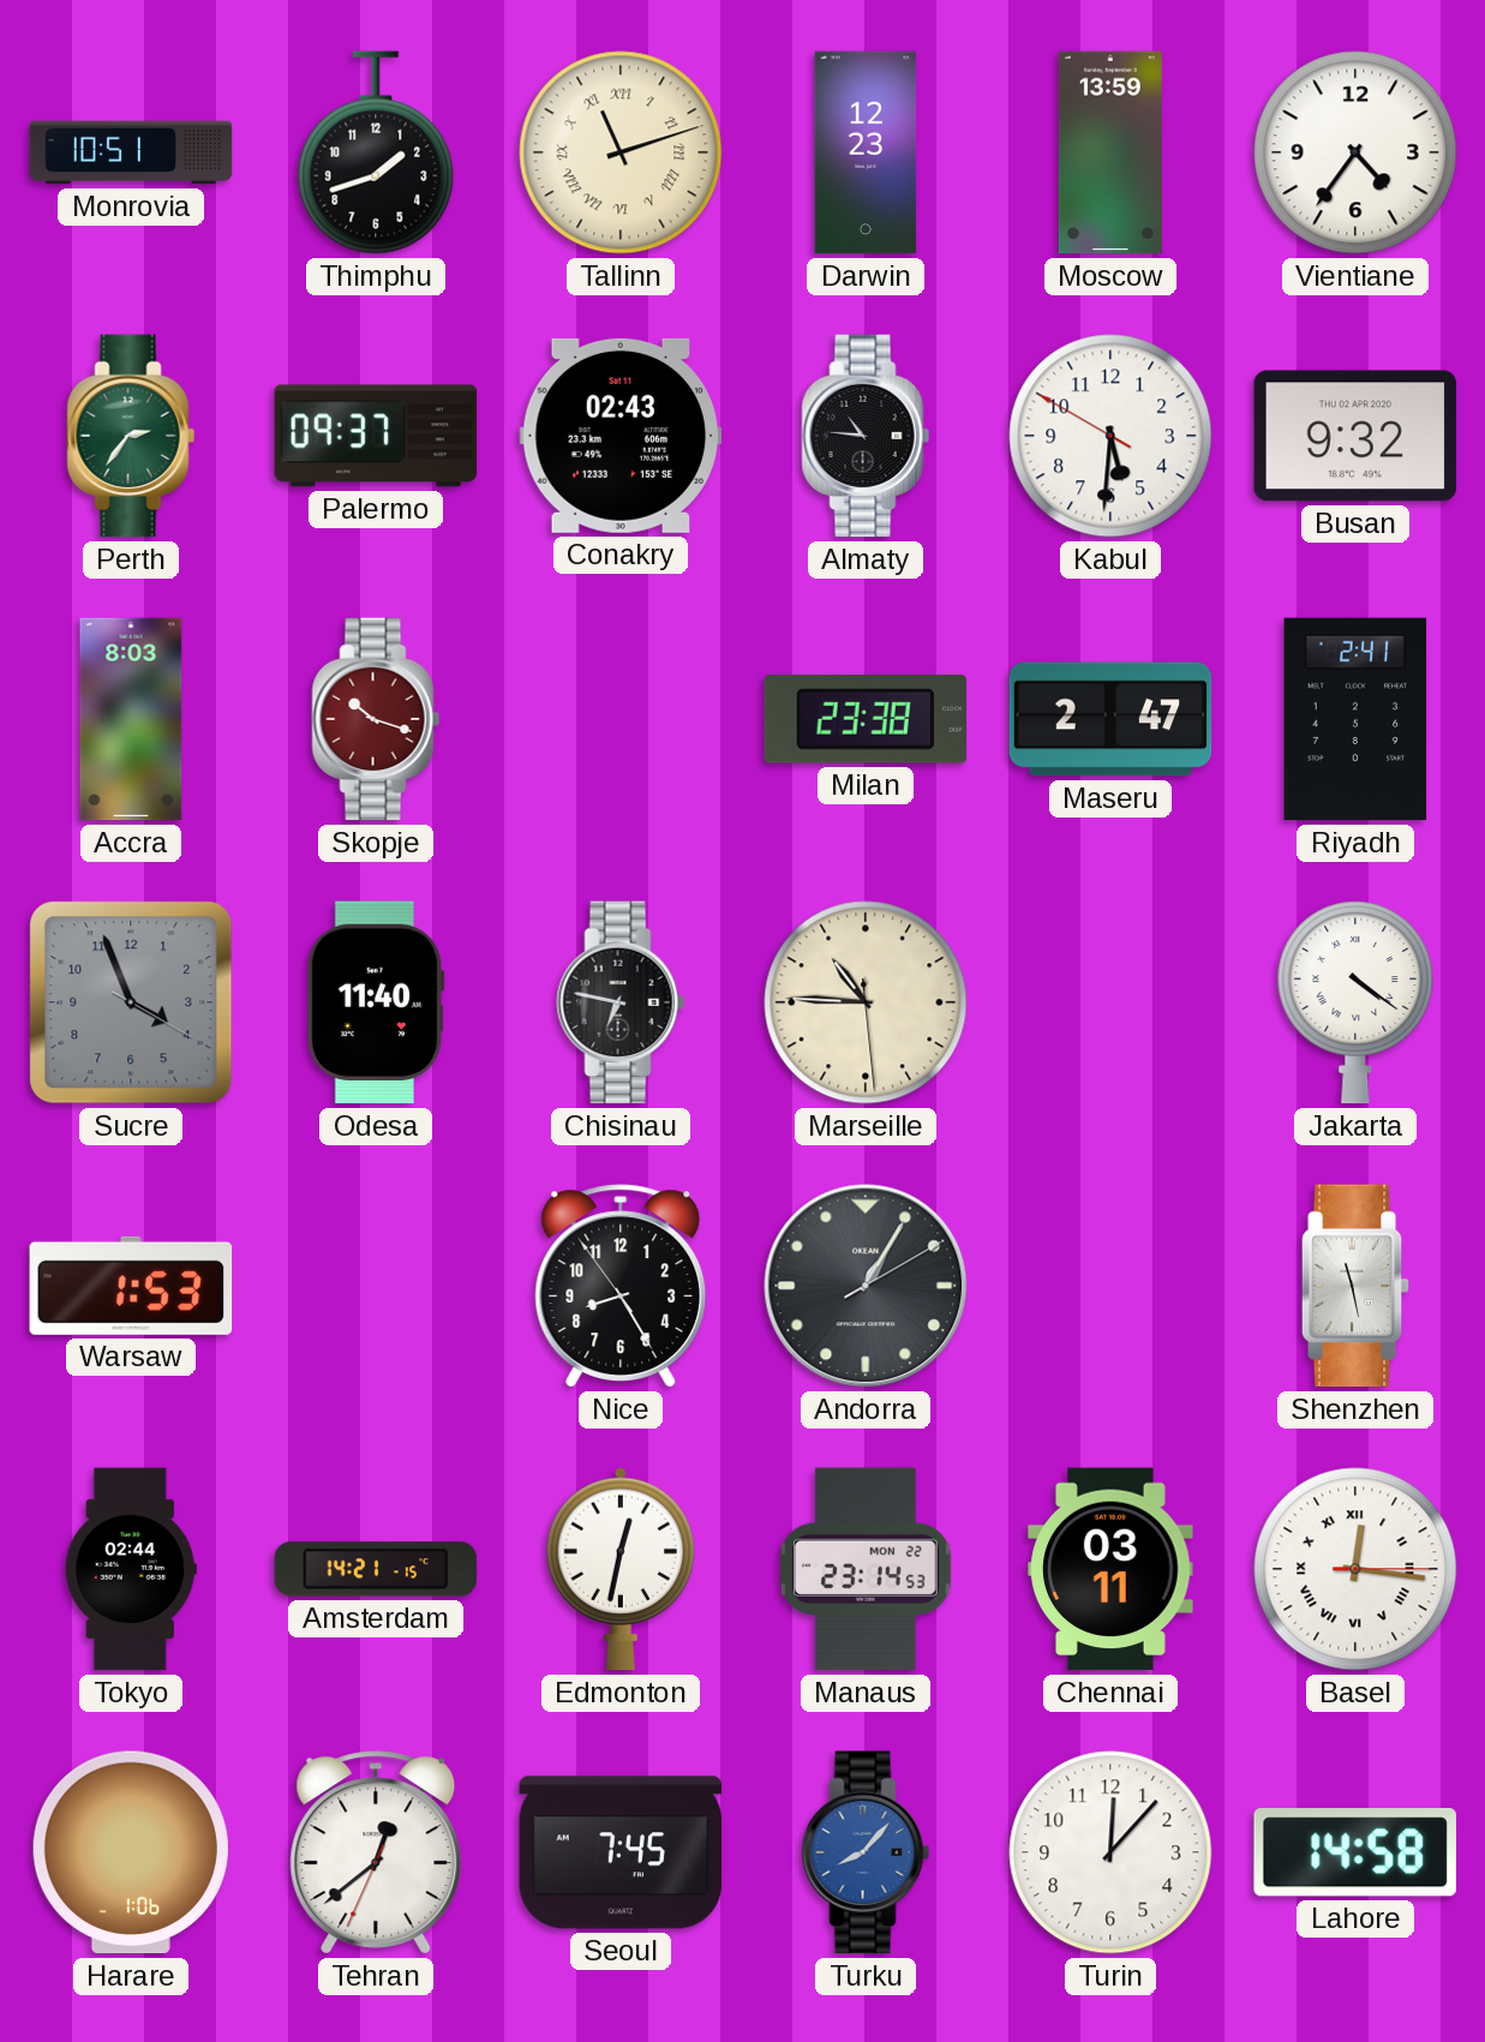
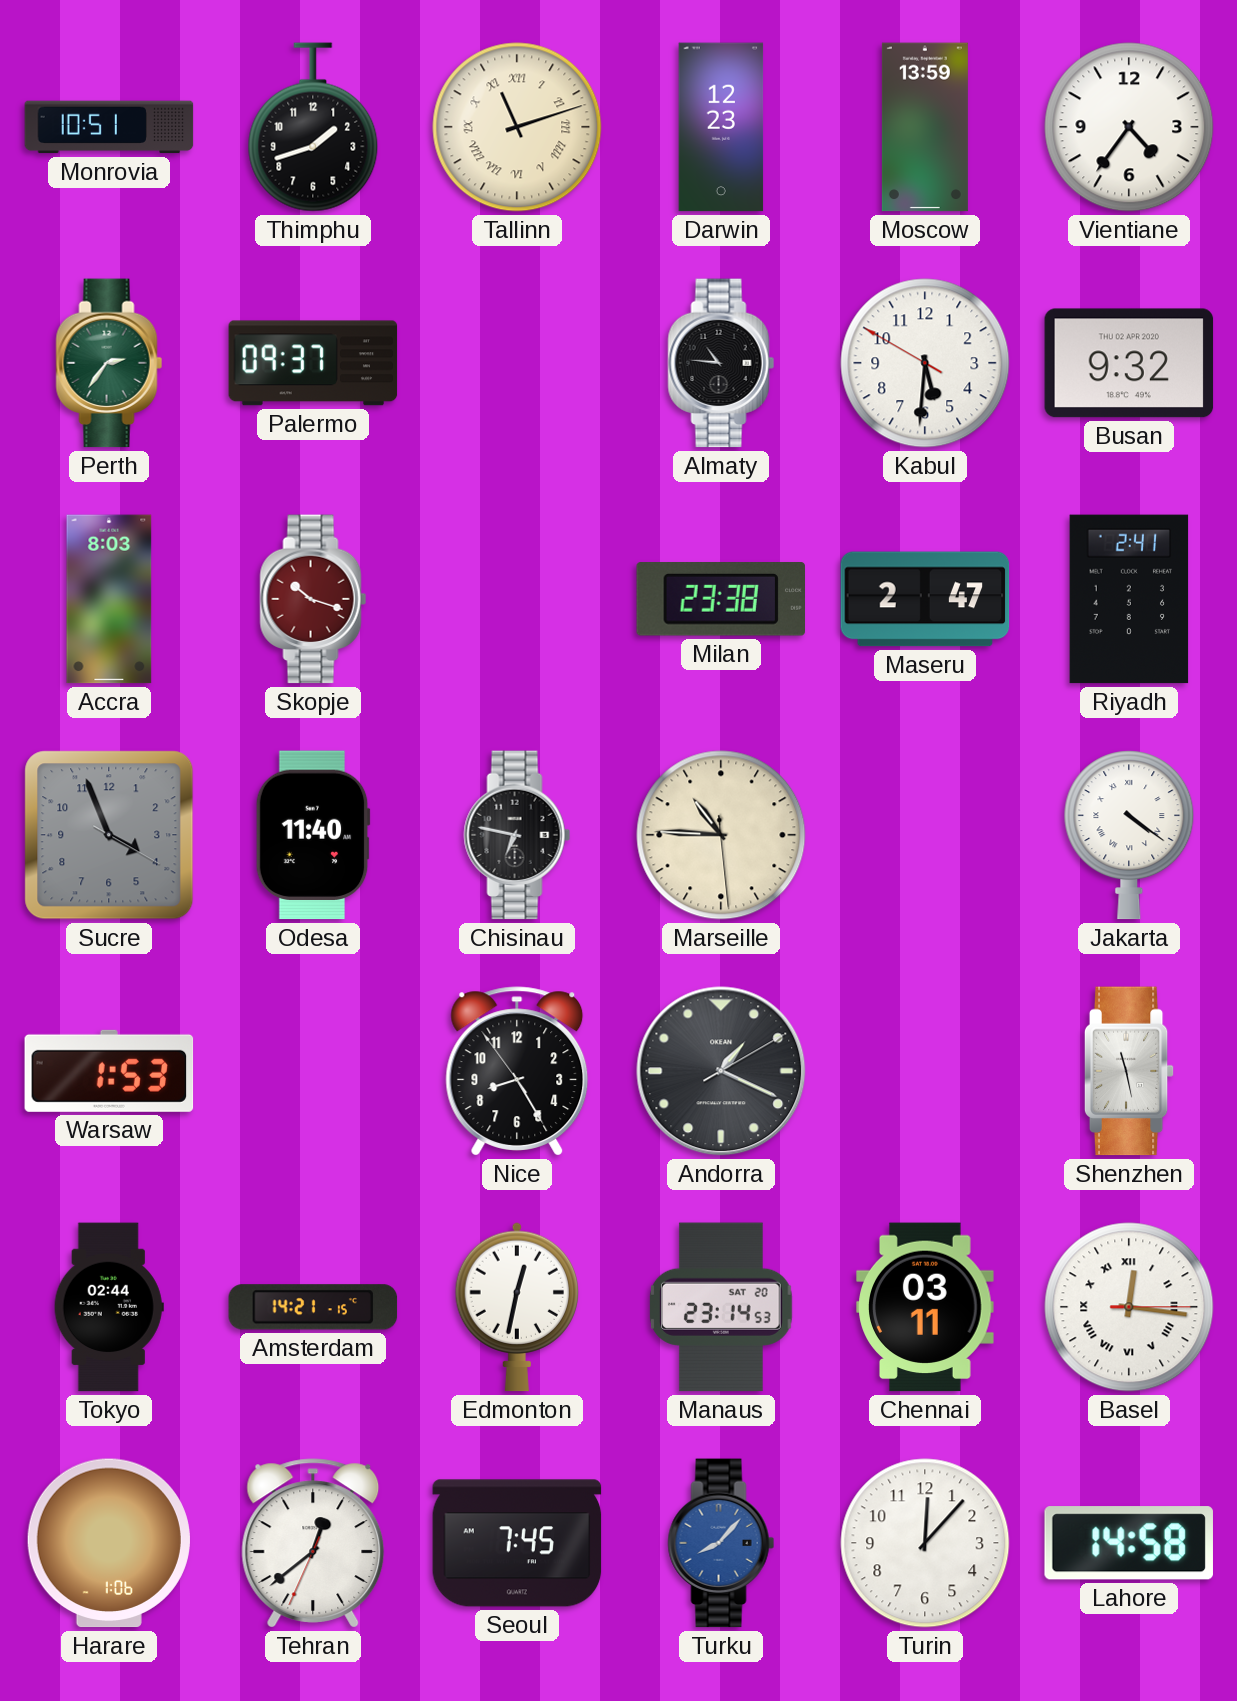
Conakry: 02:43 -> none (621, 436)
Andorra: 1:05 -> 1:19 (721, 1071)
Manaus date: MON 22 -> SAT 20 (722, 1307)
